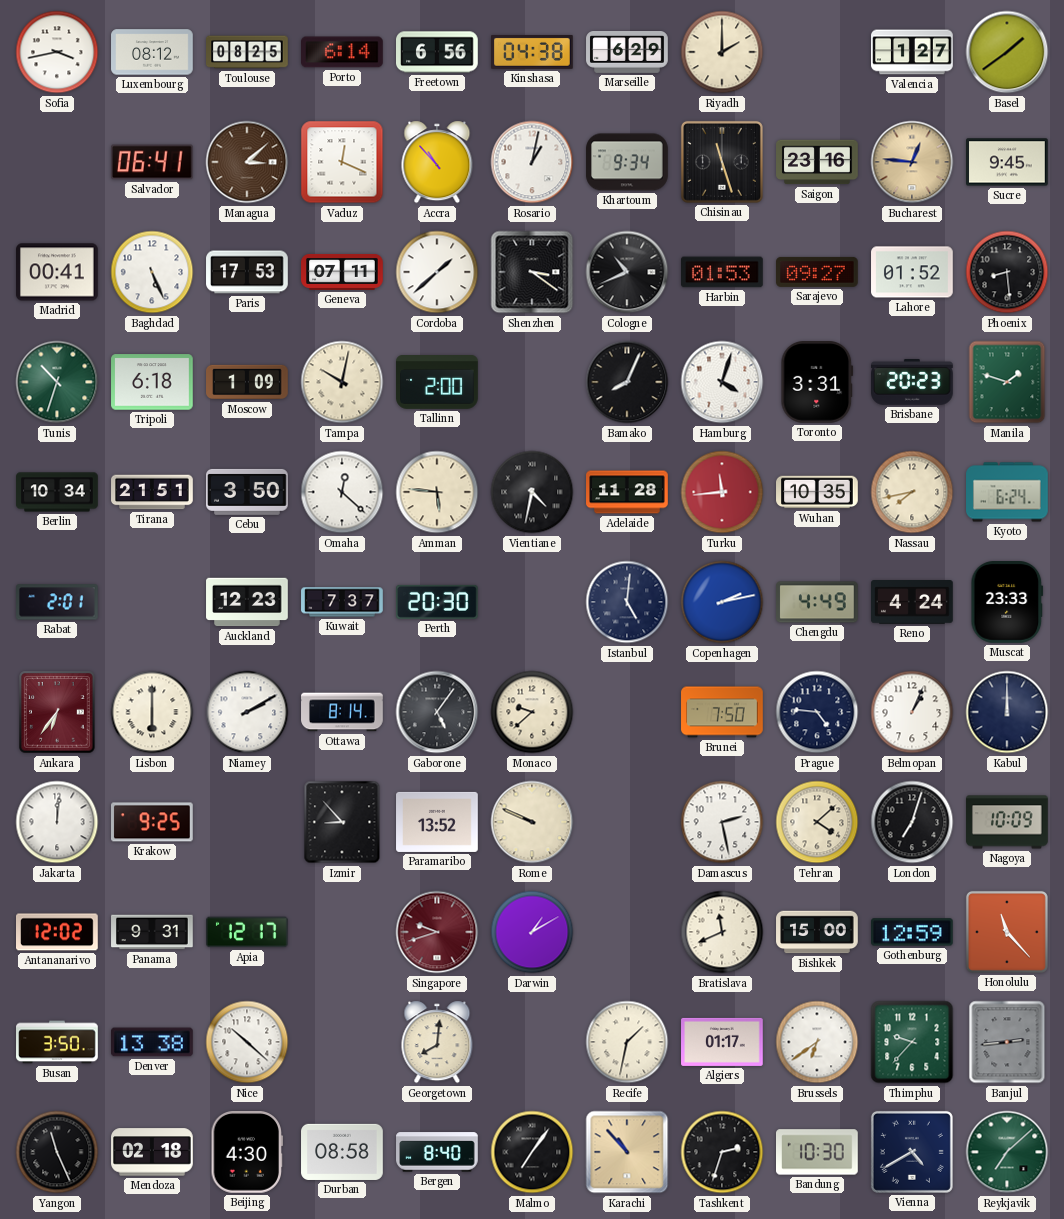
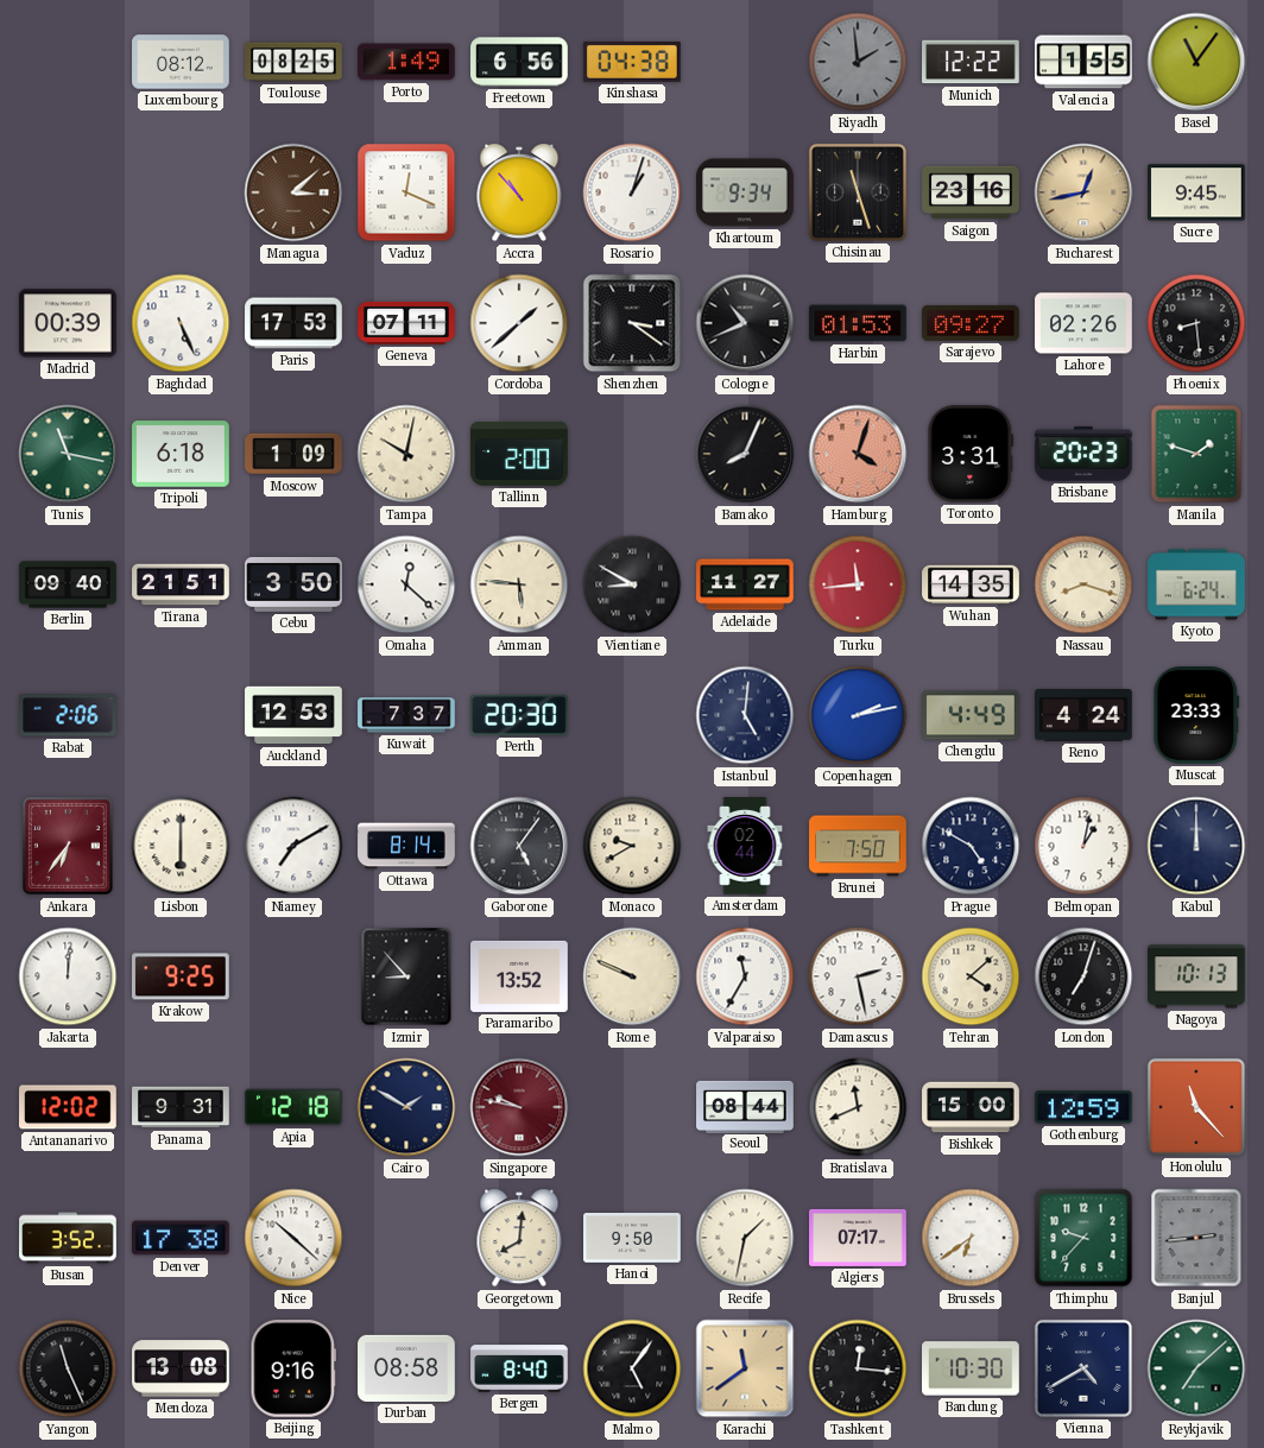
Sofia: 3:43 -> none (57, 52)
Porto: 6:14 -> 1:49 (407, 62)
Marseille: 6:29 -> none (627, 53)
Riyadh: 2:00 -> 1:59 (858, 62)
Riyadh dial: cream -> grey (858, 62)
Munich: none -> 12:22 (972, 62)
Valencia: 1:27 -> 1:55 (1083, 62)
Basel: 1:39 -> 11:06 (1196, 62)
Salvador: 06:41 -> none (152, 162)
Rosario: 1:02 -> 1:03 (632, 192)
Bucharest: 12:46 -> 12:43 (1083, 192)
Madrid: 00:41 -> 00:39 (69, 323)
Lahore: 01:52 -> 02:26 (1083, 323)
Tunis: 10:33 -> 11:17 (68, 454)
Hamburg dial: white -> salmon (858, 454)
Berlin: 10:34 -> 09:40 (68, 584)
Vientiane: 4:32 -> 8:50 (632, 584)
Adelaide: 11:28 -> 11:27 (745, 584)
Wuhan: 10:35 -> 14:35 (971, 584)
Nassau: 7:43 -> 8:18 (1083, 584)
Rabat: 2:01 -> 2:06 (69, 715)
Auckland: 12:23 -> 12:53 (293, 715)
Niamey: 2:10 -> 7:10 (293, 846)
Monaco: 9:38 -> 9:40 (632, 846)
Amsterdam: none -> 02:44 (745, 846)
Prague: 4:46 -> 4:50 (971, 846)
Belmopan: 1:04 -> 1:02 (1083, 846)
Valparaiso: none -> 11:35 (745, 976)
Nagoya: 10:09 -> 10:13 (1196, 976)
Apia: 12:17 -> 12:18 (295, 1107)
Cairo: none -> 1:50 (406, 1107)
Singapore: 9:42 -> 9:47 (519, 1107)
Darwin: 1:10 -> none (532, 932)
Seoul: none -> 08:44 (745, 1106)
Busan: 3:50 -> 3:52 (68, 1238)
Denver: 13:38 -> 17:38 (182, 1238)
Hanoi: none -> 9:50 (632, 1238)
Algiers: 01:17 -> 07:17 (858, 1238)
Mendoza: 02:18 -> 13:08 (181, 1368)
Beijing: 4:30 -> 9:16 (293, 1370)
Malmo: 7:06 -> 5:06 (632, 1368)
Karachi: 10:53 -> 11:39 (745, 1368)
Tashkent: 2:33 -> 12:16 (858, 1368)
